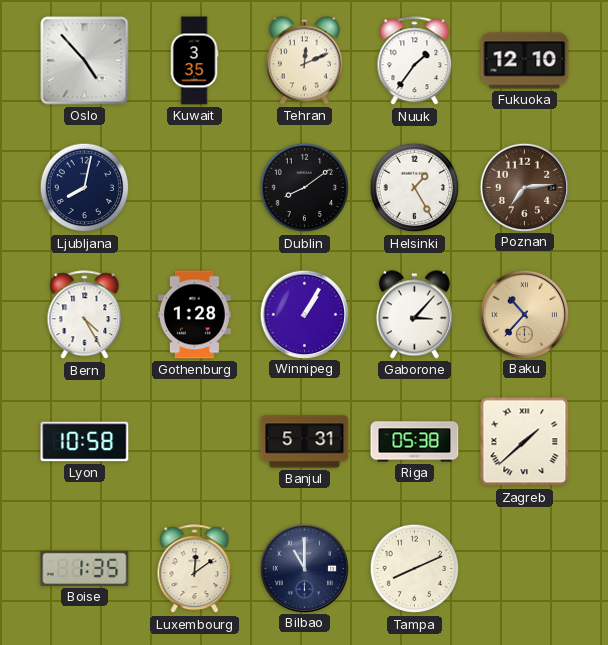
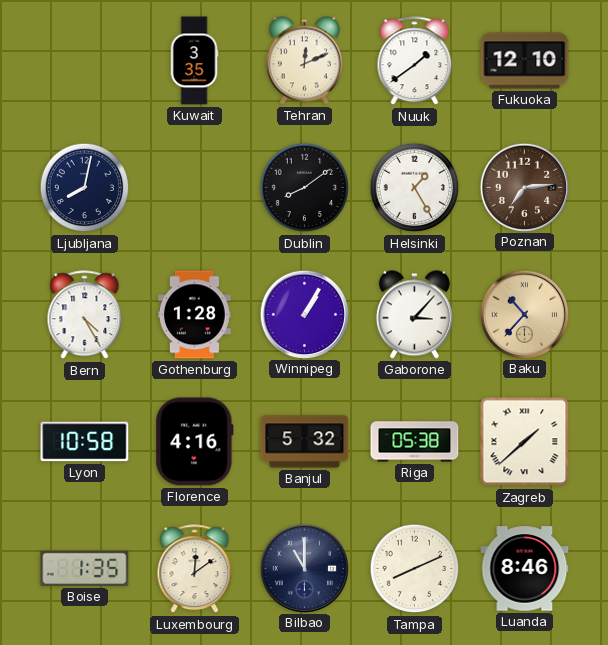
Oslo: 4:53 -> none (85, 61)
Nuuk: 1:36 -> 1:39 (415, 61)
Florence: none -> 4:16 (195, 442)
Banjul: 5:31 -> 5:32 (305, 442)
Luanda: none -> 8:46 (525, 569)
